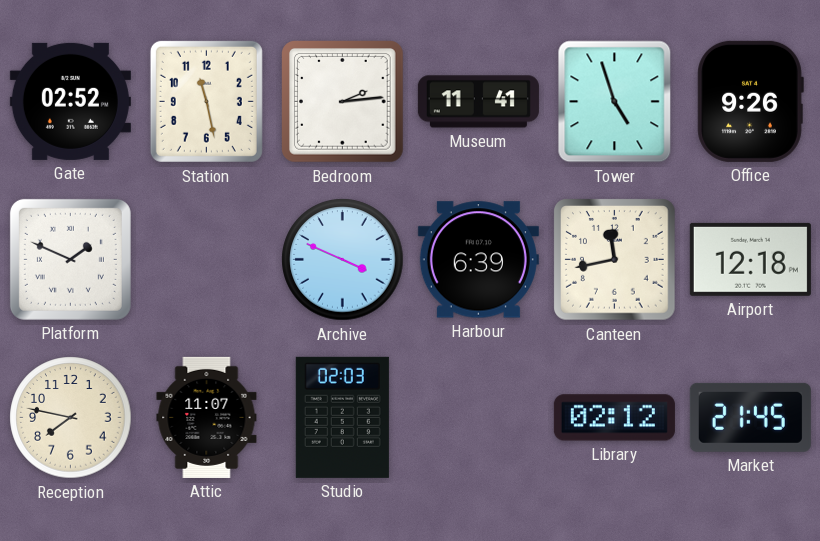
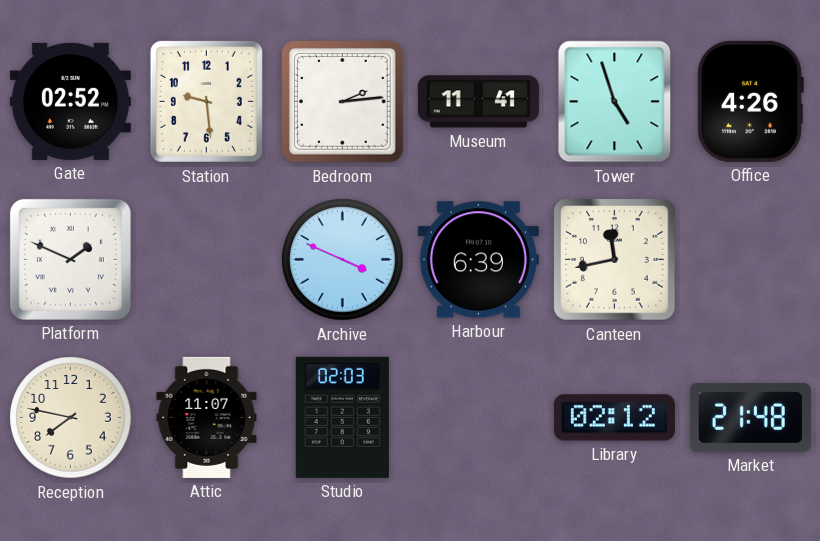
Station: 11:28 -> 9:29 (206, 101)
Office: 9:26 -> 4:26 (750, 101)
Airport: 12:18 -> none (750, 259)
Market: 21:45 -> 21:48 (750, 417)
